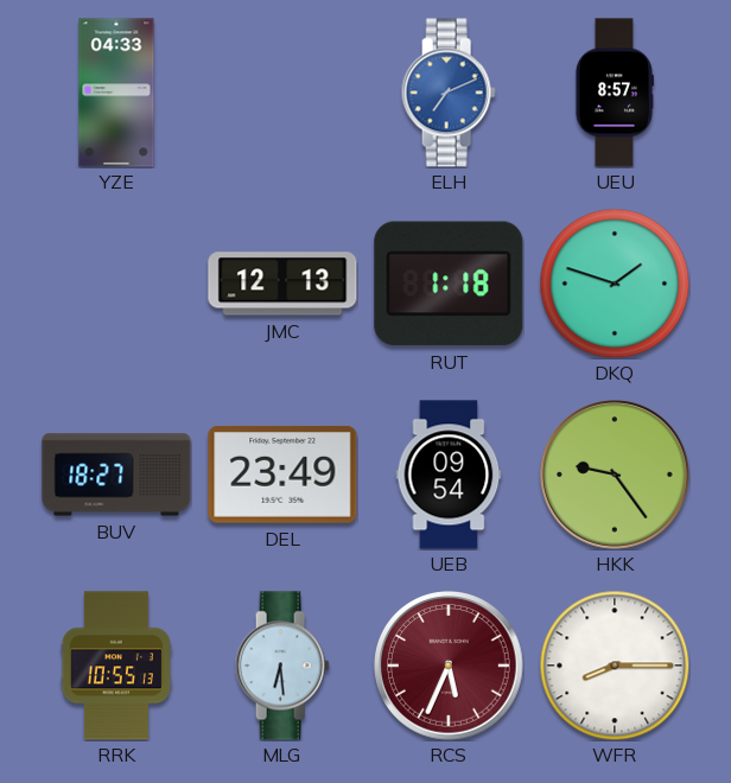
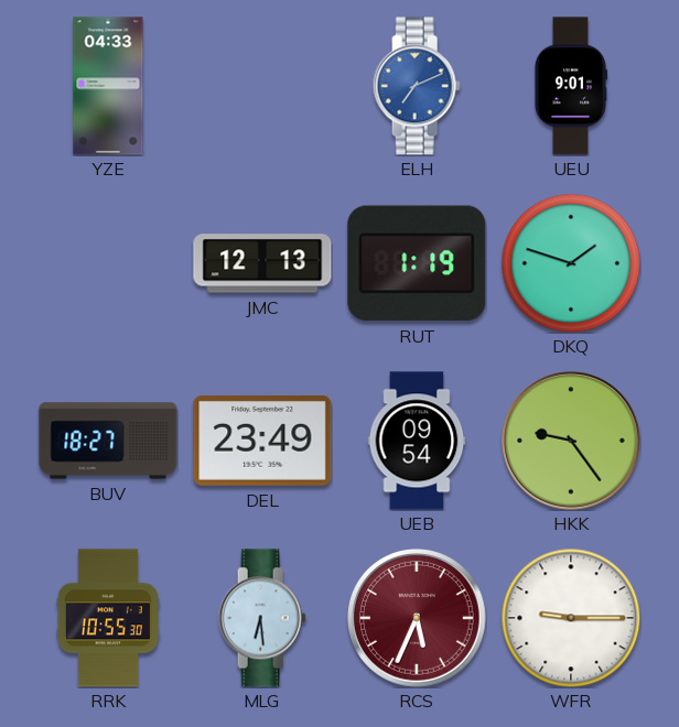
UEU: 8:57 -> 9:01 (570, 86)
RUT: 1:18 -> 1:19 (417, 263)
RRK: 10:55:13 -> 10:55:30 (108, 618)
WFR: 8:15 -> 9:15 (571, 618)
